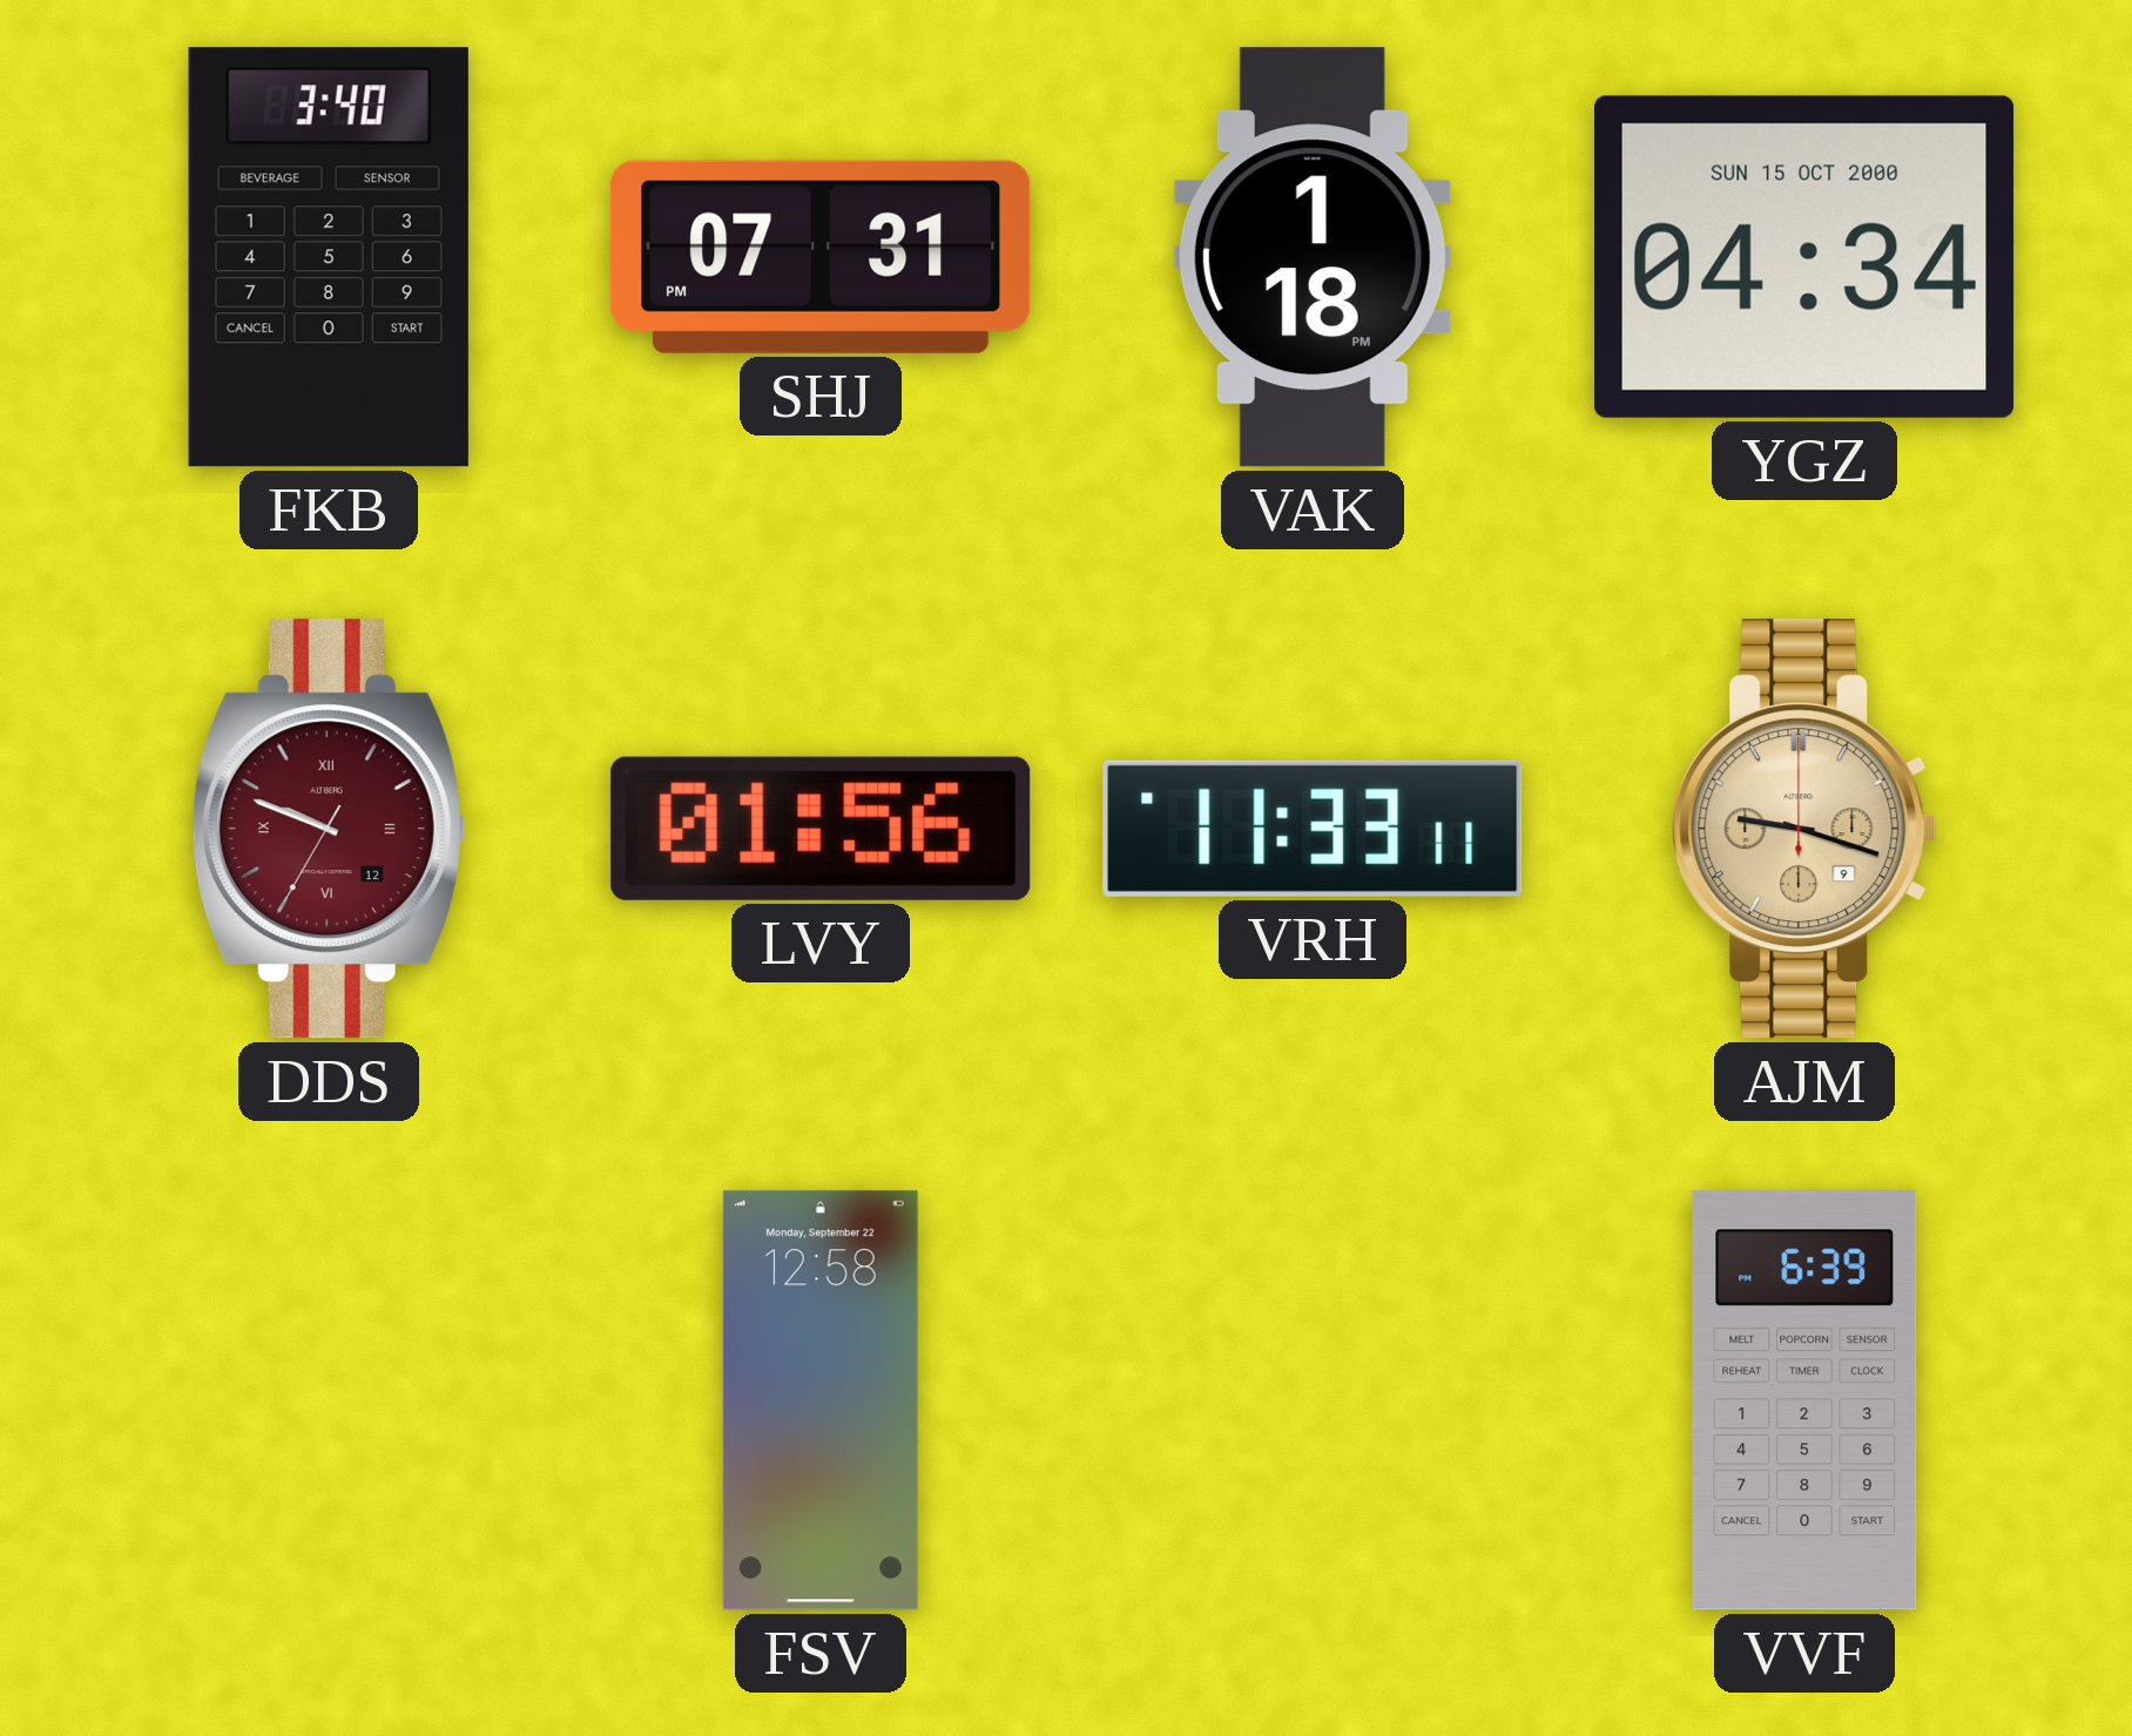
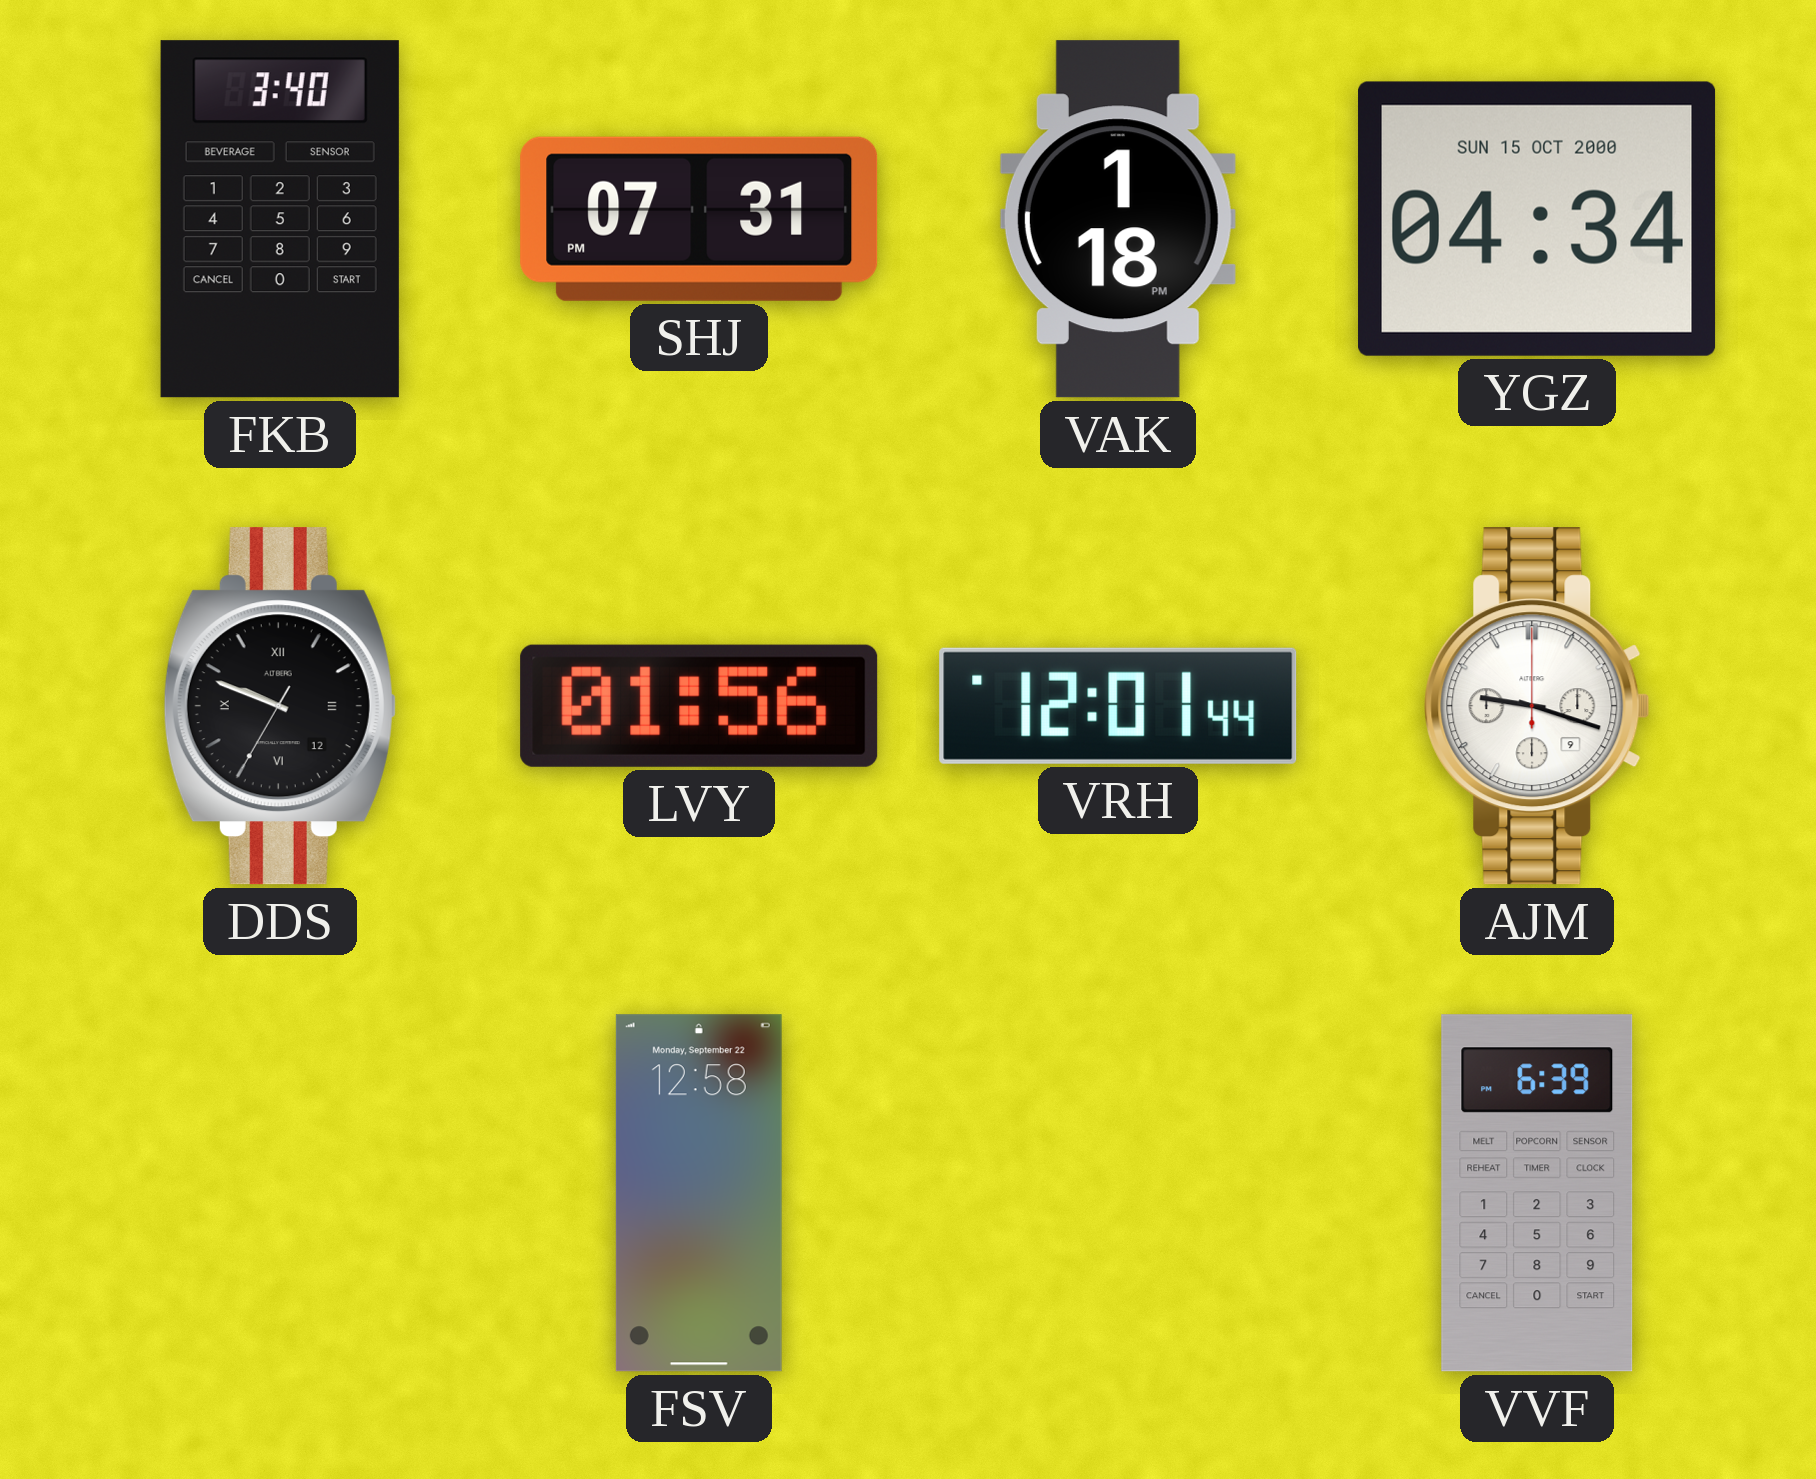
DDS dial: burgundy -> black (280, 706)
VRH: 11:33 -> 12:01 (1118, 706)
AJM dial: champagne -> white (1537, 706)
